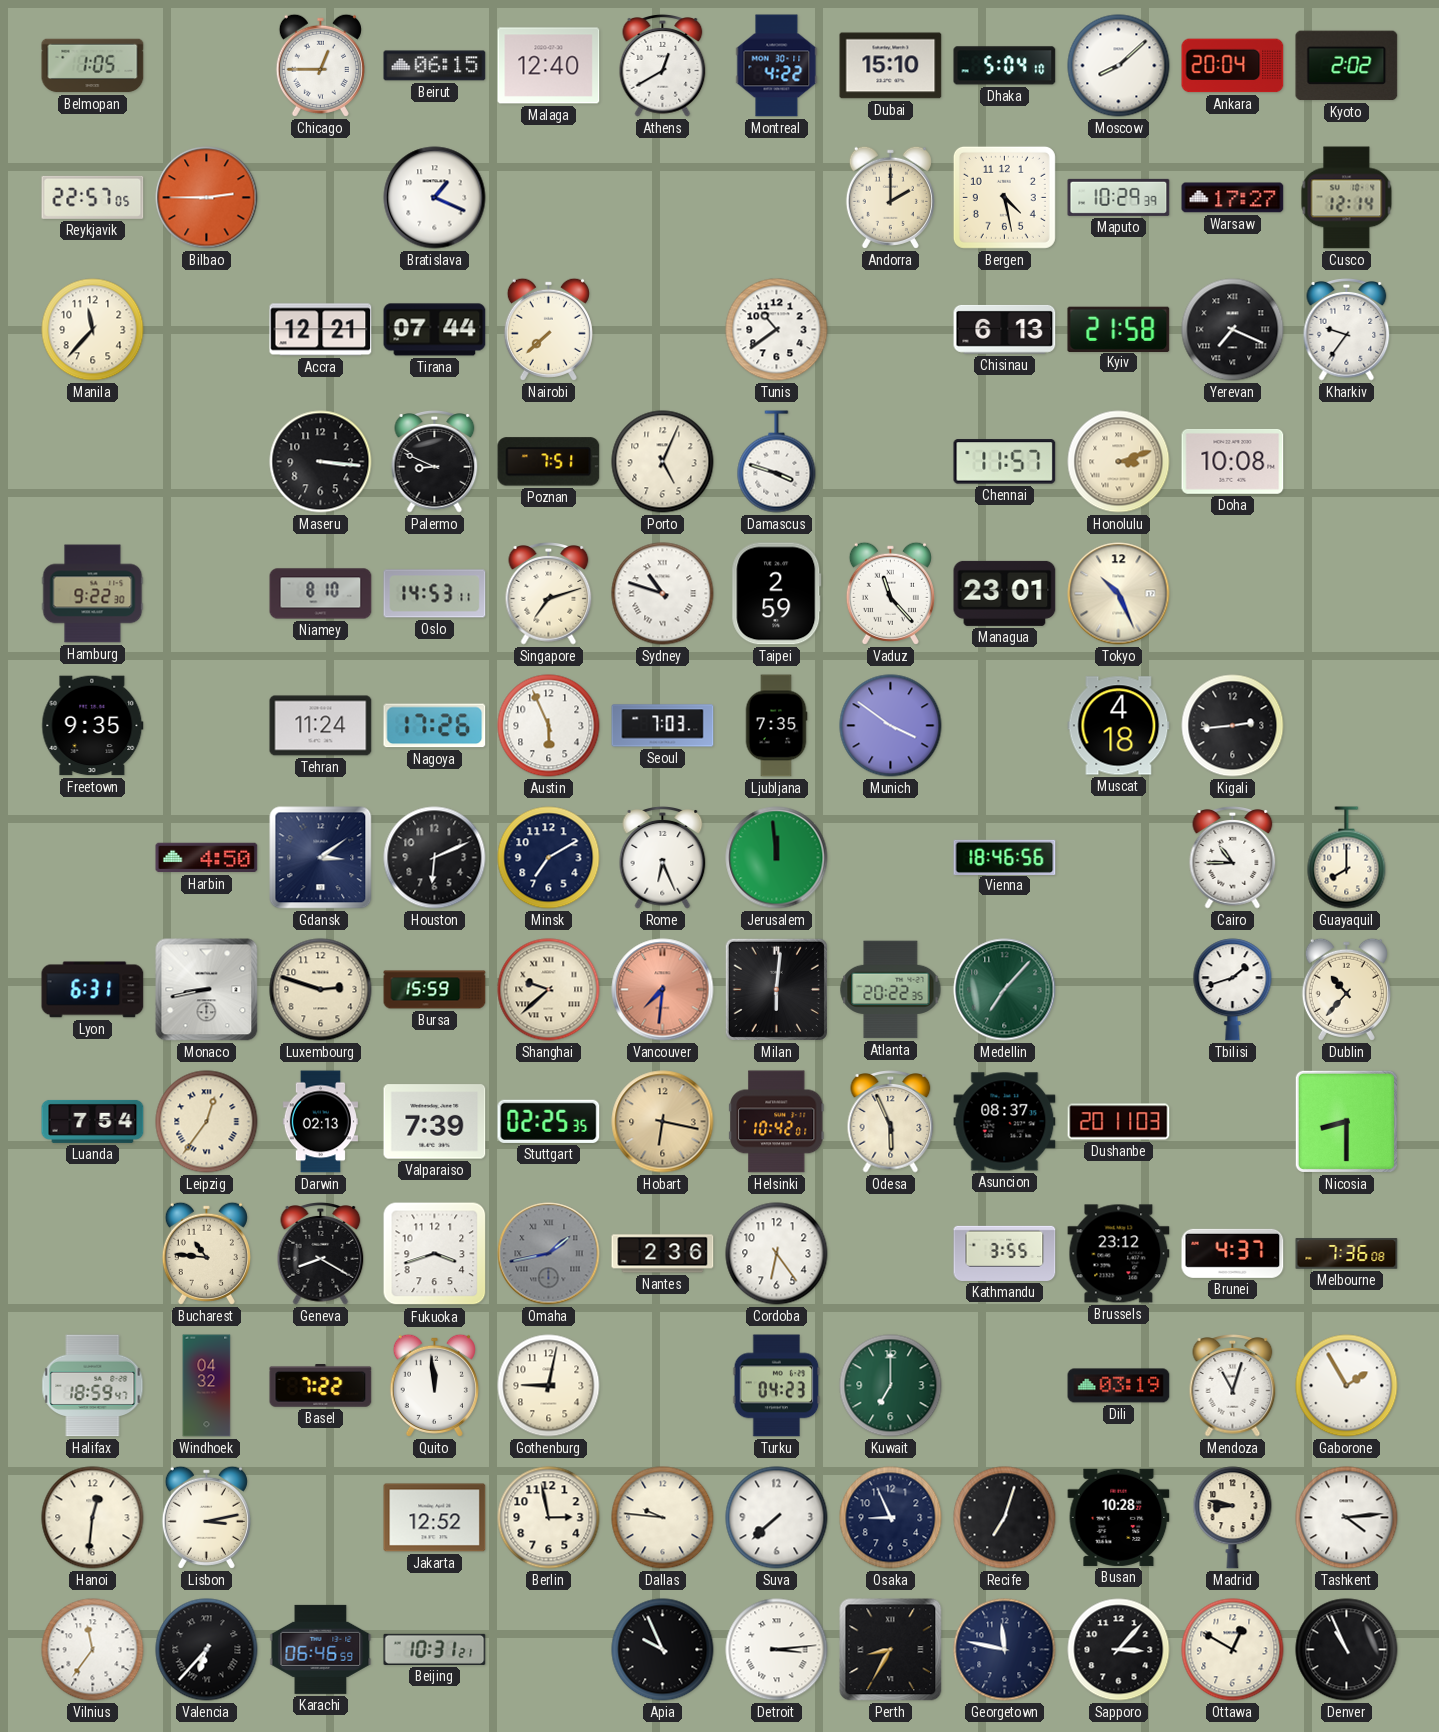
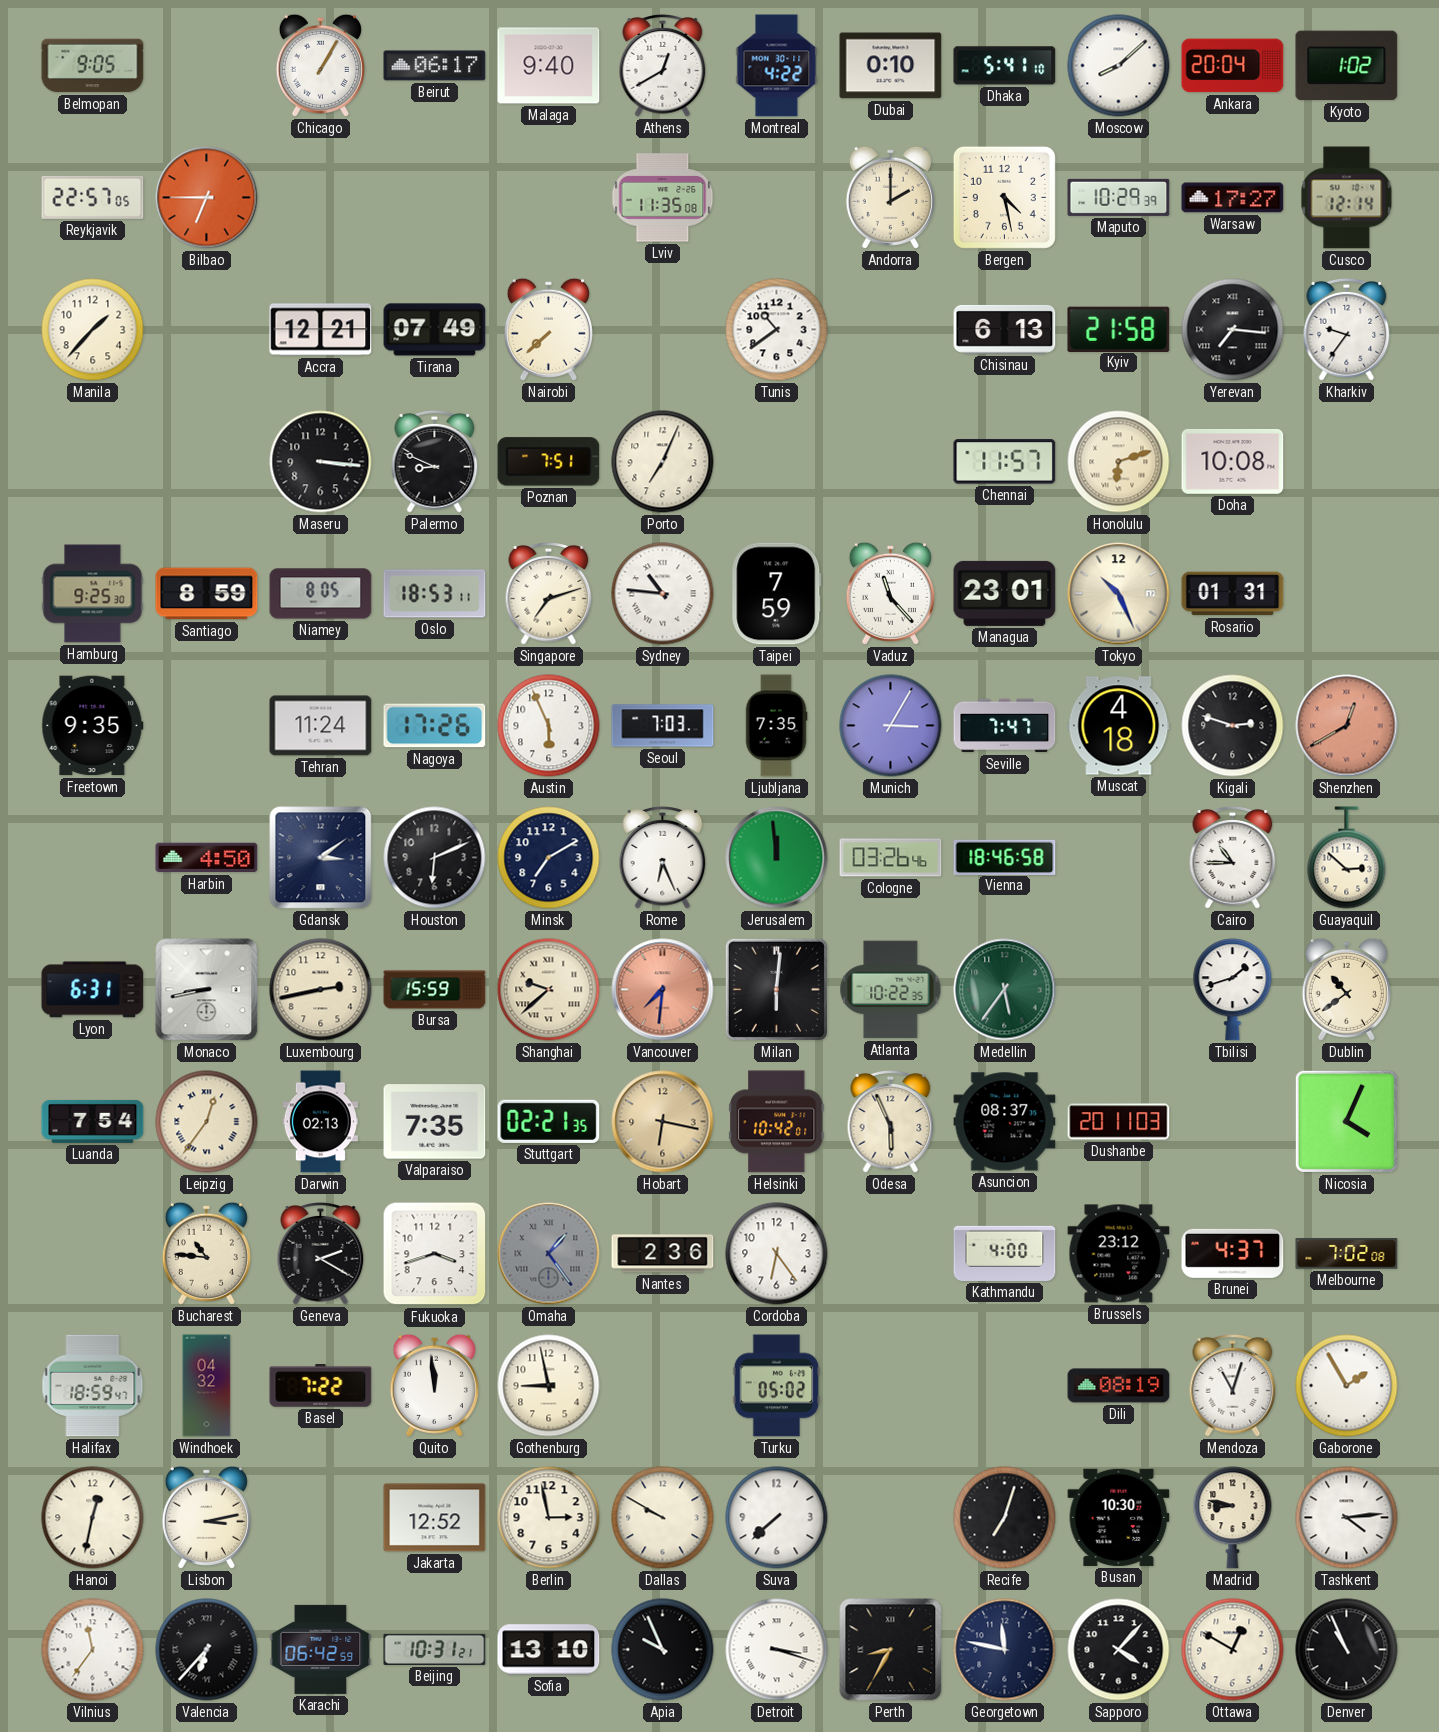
Belmopan: 1:05 -> 9:05 (93, 66)
Chicago: 12:45 -> 1:05 (320, 65)
Beirut: 06:15 -> 06:17 (435, 66)
Malaga: 12:40 -> 9:40 (549, 66)
Dubai: 15:10 -> 0:10 (891, 66)
Dhaka: 5:04 -> 5:41 (1005, 66)
Kyoto: 2:02 -> 1:02 (1347, 66)
Bilbao: 2:45 -> 6:45 (207, 198)
Bratislava: 1:19 -> none (435, 198)
Lviv: none -> 11:35 (663, 198)
Manila: 11:37 -> 1:37 (93, 330)
Tirana: 07:44 -> 07:49 (435, 330)
Yerevan: 7:19 -> 7:16 (1233, 330)
Porto: 5:04 -> 7:04 (663, 462)
Damascus: 3:48 -> none (777, 462)
Honolulu: 3:12 -> 6:12 (1119, 462)
Hamburg: 9:22 -> 9:25 (93, 594)
Santiago: none -> 8:59 (207, 594)
Niamey: 8:10 -> 8:05 (321, 594)
Oslo: 14:53 -> 18:53 (435, 594)
Sydney: 10:48 -> 10:46 (663, 594)
Taipei: 2:59 -> 7:59 (777, 594)
Rosario: none -> 01:31 (1233, 594)
Munich: 3:51 -> 3:05 (891, 726)
Seville: none -> 7:47 (1005, 726)
Kigali: 2:44 -> 2:48 (1233, 726)
Shenzhen: none -> 12:40 (1347, 726)
Cologne: none -> 03:26 (891, 858)
Vienna: 18:46:56 -> 18:46:58 (1005, 857)
Guayaquil: 8:00 -> 2:52 (1347, 858)
Luxembourg: 2:48 -> 2:43 (321, 990)
Atlanta: 20:22 -> 10:22 (891, 990)
Medellin: 7:07 -> 5:36 (1005, 990)
Dublin: 10:37 -> 10:39 (1346, 989)
Valparaiso: 7:39 -> 7:35 (435, 1122)
Stuttgart: 02:25 -> 02:21 (549, 1121)
Nicosia: 8:30 -> 4:04 (1346, 1121)
Geneva: 8:20 -> 2:20 (321, 1254)
Omaha: 1:43 -> 1:24 (549, 1254)
Kathmandu: 3:55 -> 4:00 (1005, 1253)
Melbourne: 7:36 -> 7:02 (1347, 1254)
Gothenburg: 9:02 -> 8:58 (549, 1386)
Turku: 04:23 -> 05:02 (777, 1386)
Kuwait: 7:00 -> none (891, 1386)
Dili: 03:19 -> 08:19 (1119, 1386)
Hanoi: 12:31 -> 12:32 (93, 1518)
Dallas: 9:46 -> 9:50 (663, 1518)
Osaka: 8:56 -> none (891, 1518)
Busan: 10:28 -> 10:30 (1119, 1517)
Karachi: 06:46 -> 06:42 (321, 1649)
Sofia: none -> 13:10 (549, 1650)
Detroit: 3:14 -> 3:18 (777, 1650)
Sapporo: 3:07 -> 4:07 (1119, 1650)
